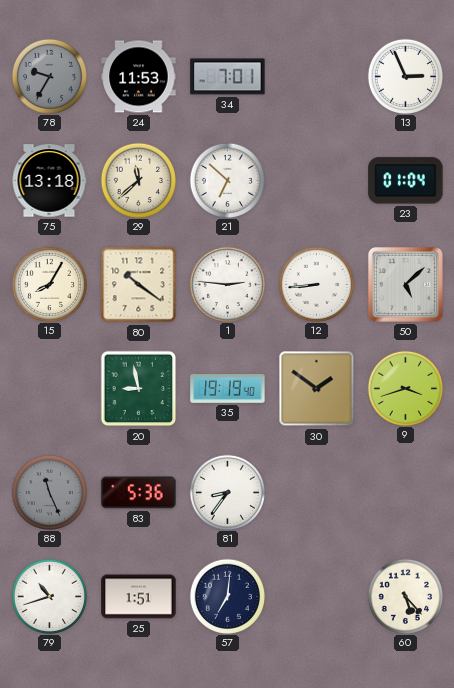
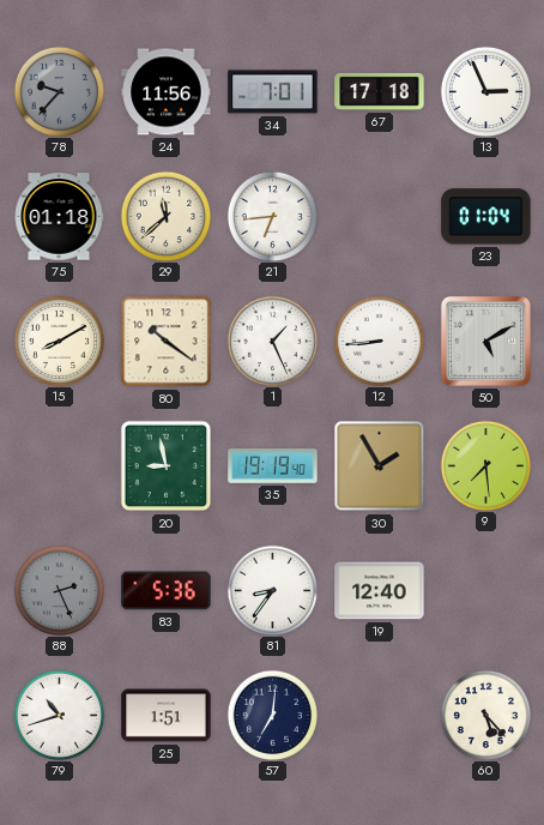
78: 9:35 -> 9:37 (59, 91)
24: 11:53 -> 11:56 (167, 92)
67: none -> 17:18 (380, 91)
75: 13:18 -> 01:18 (59, 217)
21: 6:52 -> 6:44 (272, 216)
15: 8:05 -> 8:10 (59, 341)
1: 2:46 -> 1:26 (272, 341)
50: 5:08 -> 5:10 (485, 341)
30: 1:51 -> 1:55 (380, 466)
9: 3:42 -> 7:29 (485, 465)
88: 11:26 -> 2:26 (59, 590)
19: none -> 12:40 (380, 591)
